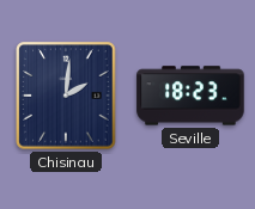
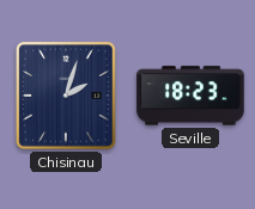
Chisinau: 2:01 -> 2:03 (66, 96)
